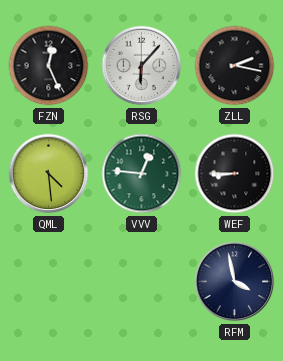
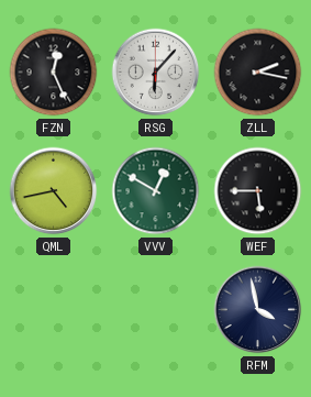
QML: 4:29 -> 4:43 (54, 191)
VVV: 12:46 -> 12:50 (156, 191)
WEF: 8:45 -> 5:45 (258, 191)
